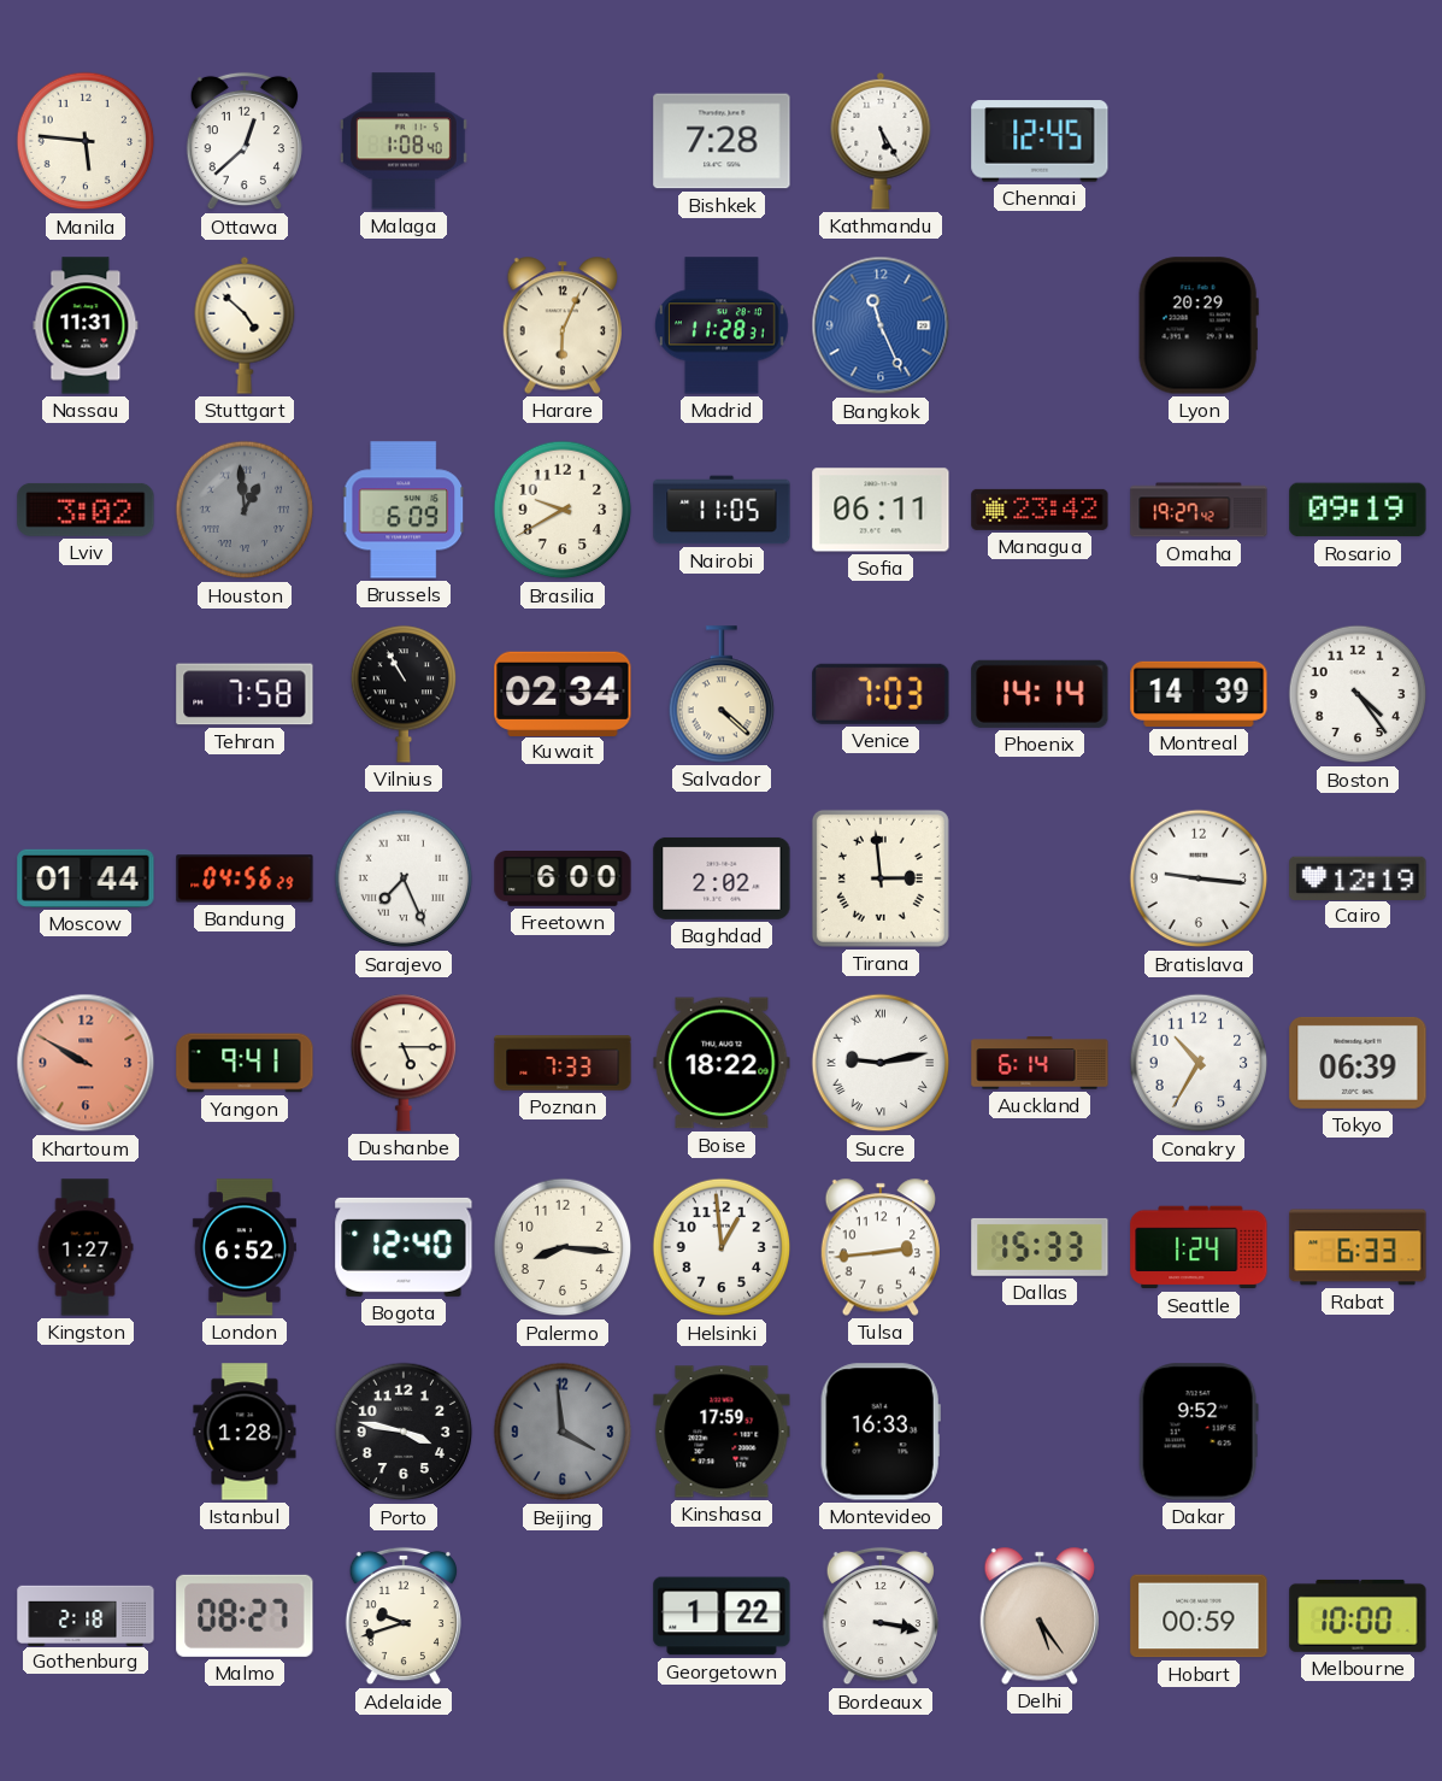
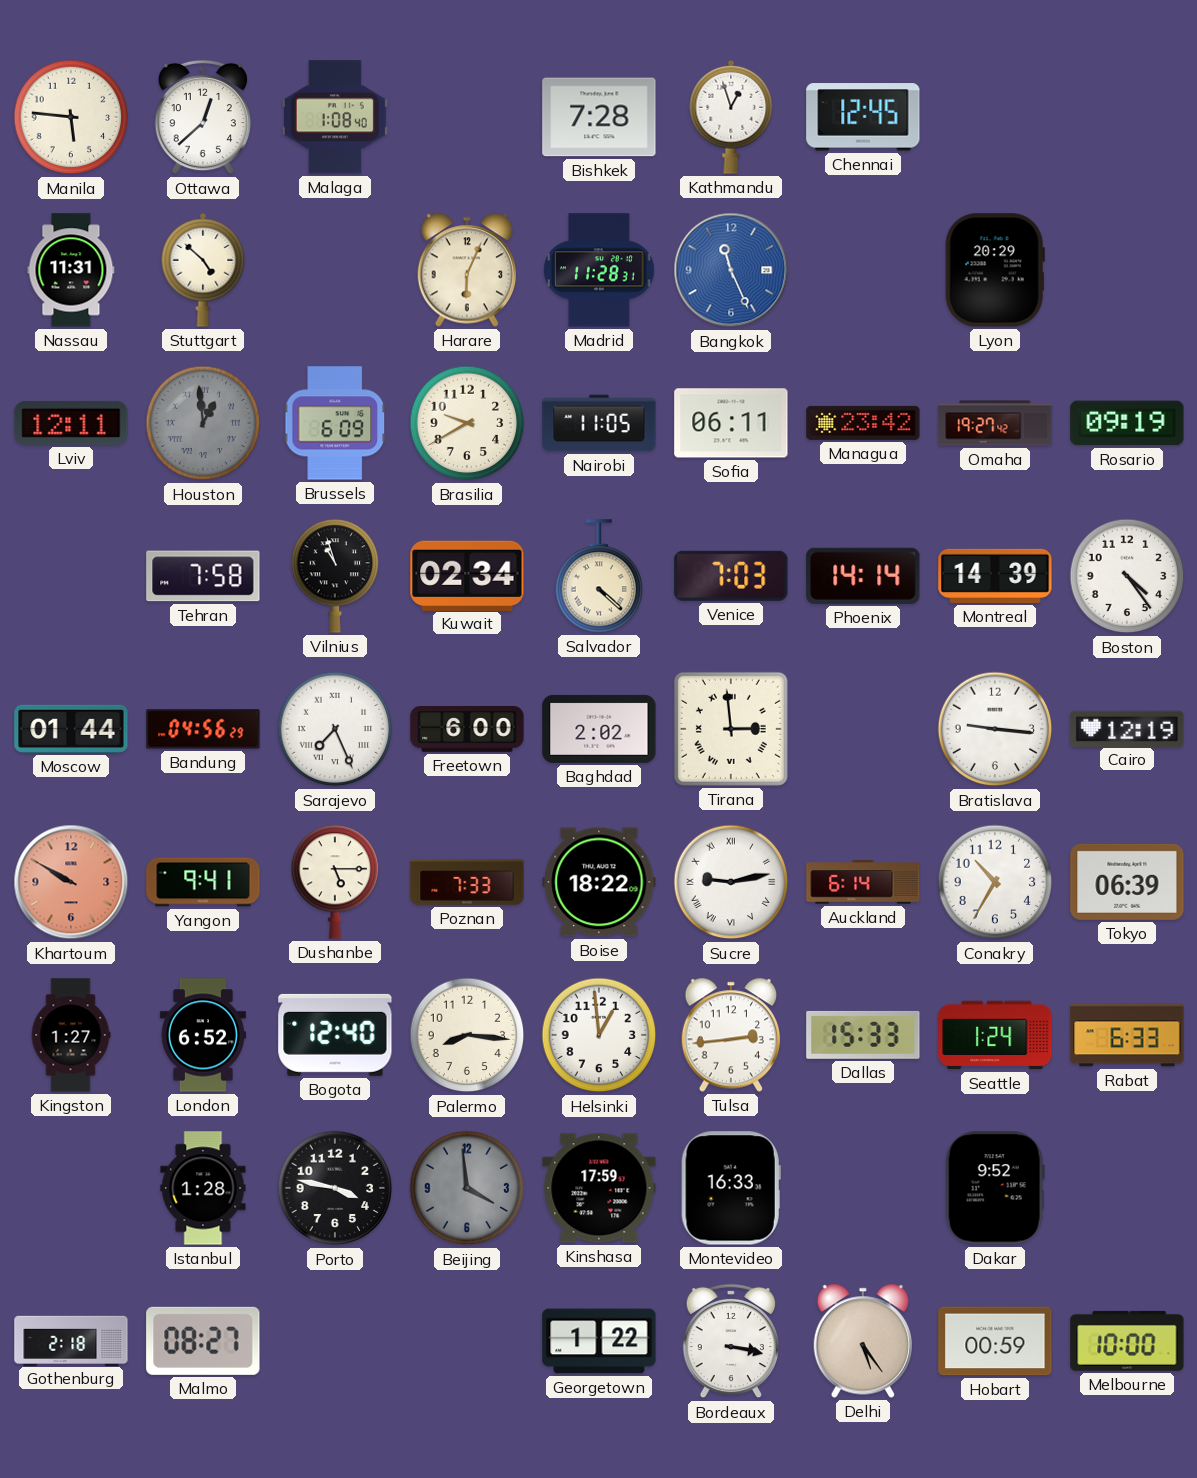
Kathmandu: 5:25 -> 12:57 (731, 117)
Lviv: 3:02 -> 12:11 (71, 423)
Vilnius: 10:55 -> 10:57 (335, 576)
Adelaide: 9:42 -> none (404, 1616)
